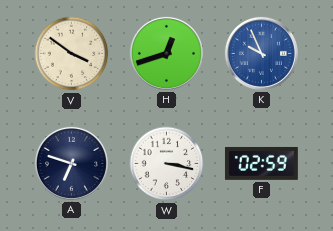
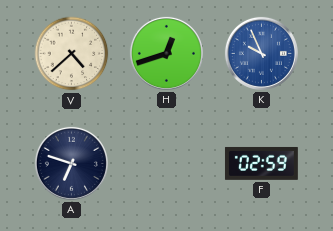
V: 3:51 -> 4:38 (72, 54)
W: 3:17 -> none (167, 164)
